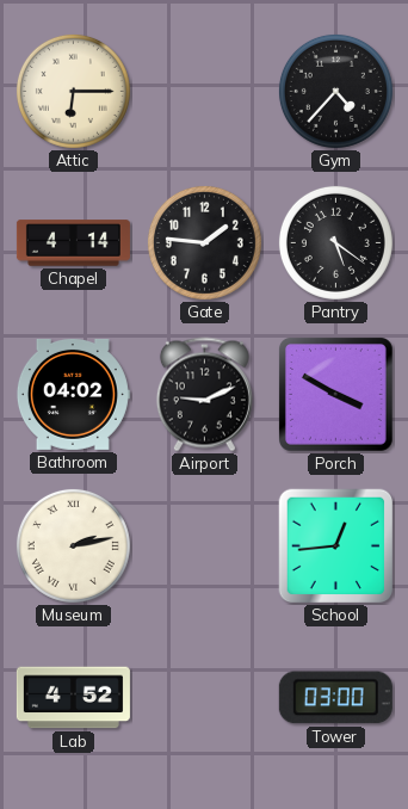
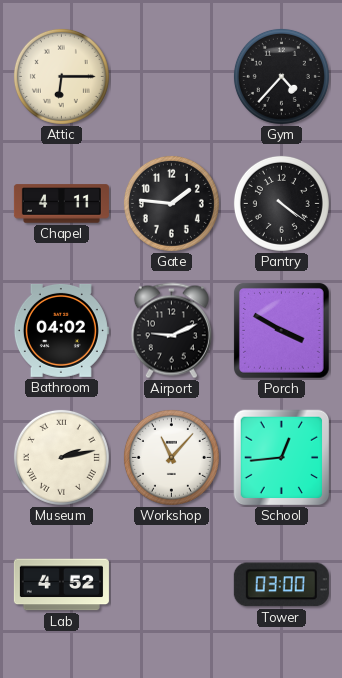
Chapel: 4:14 -> 4:11 (61, 204)
Pantry: 5:21 -> 4:21 (281, 203)
Workshop: none -> 11:07 (171, 457)
